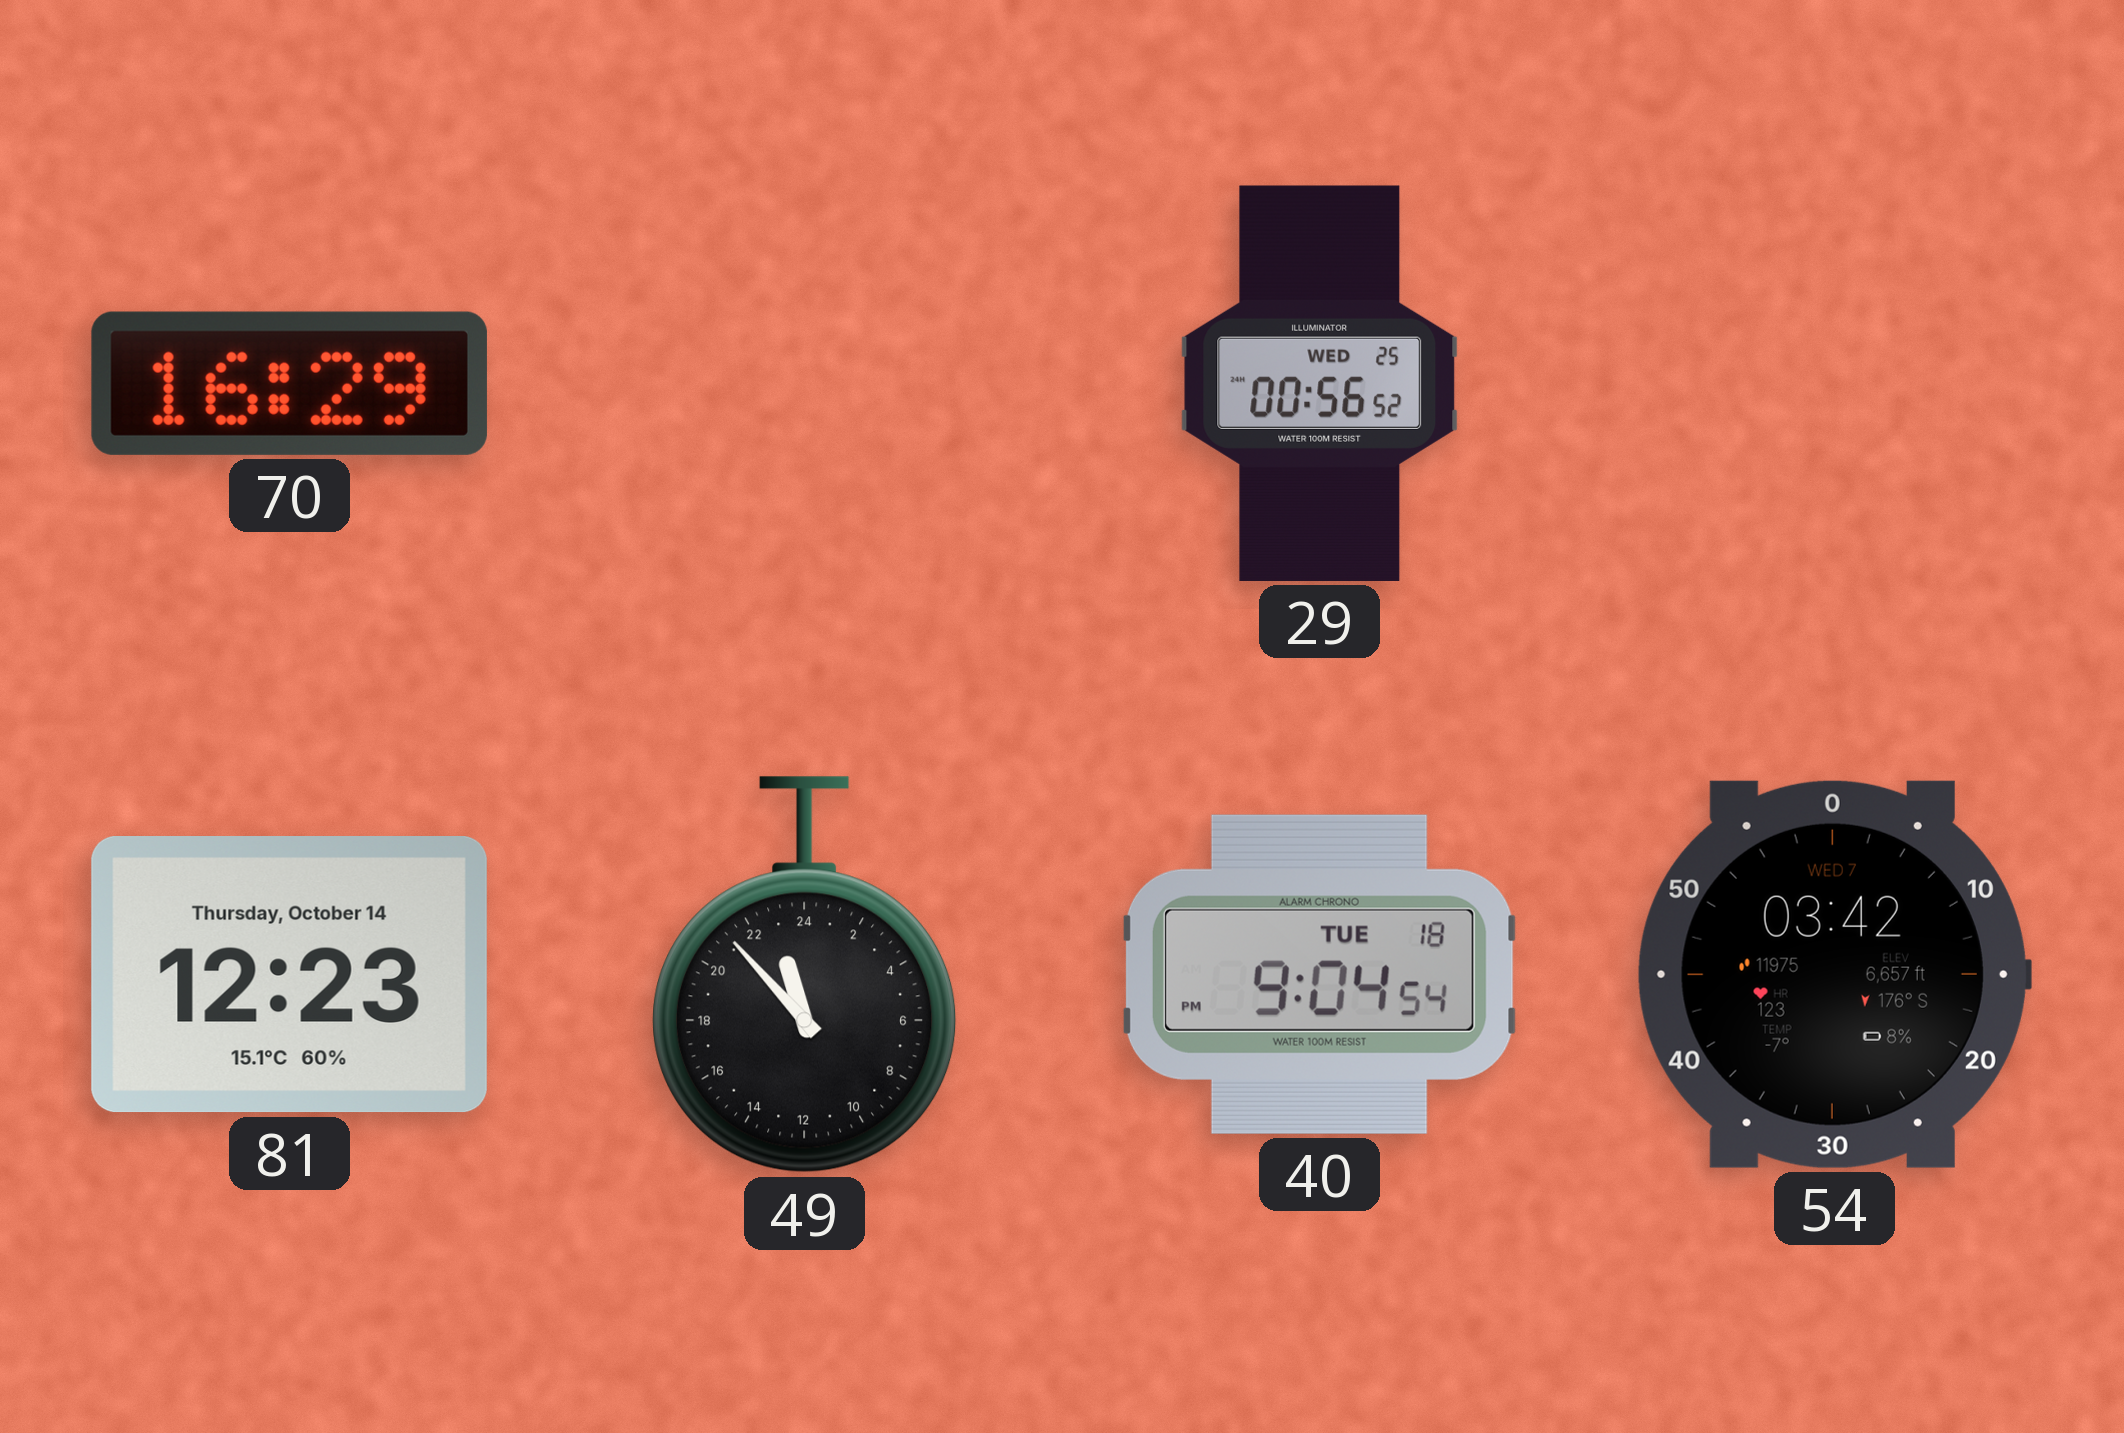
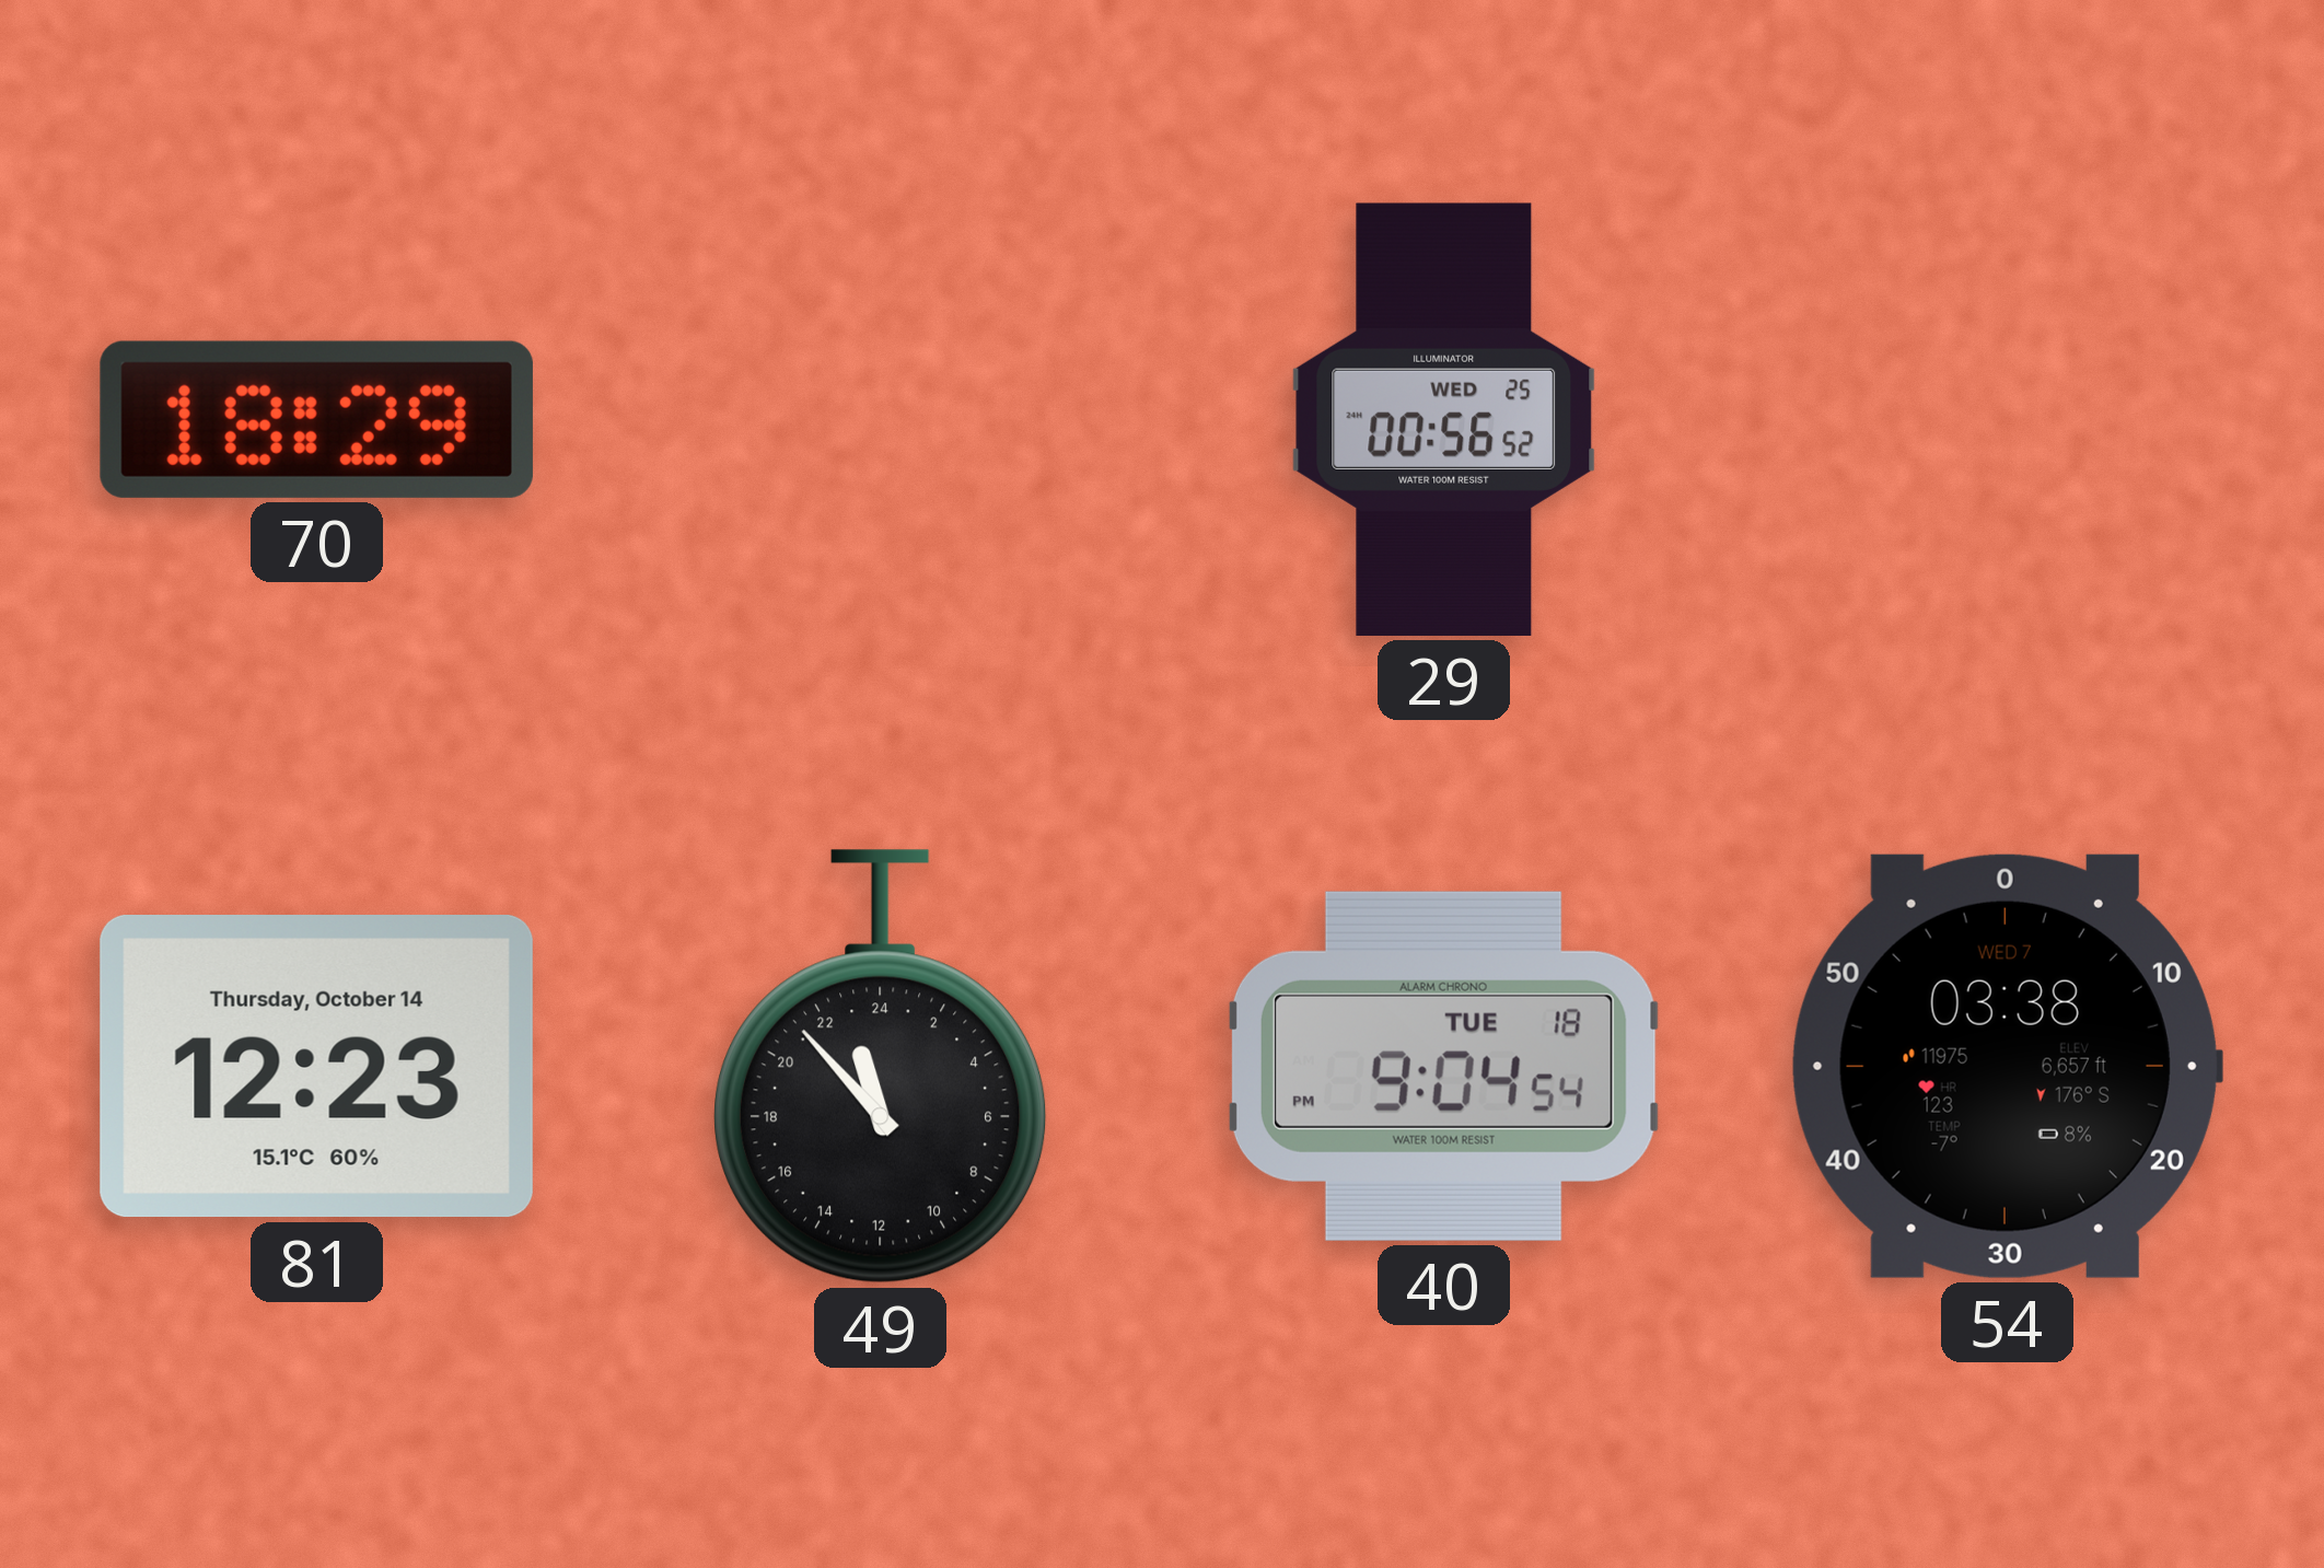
70: 16:29 -> 18:29 (316, 419)
54: 03:42 -> 03:38 (2007, 1066)
